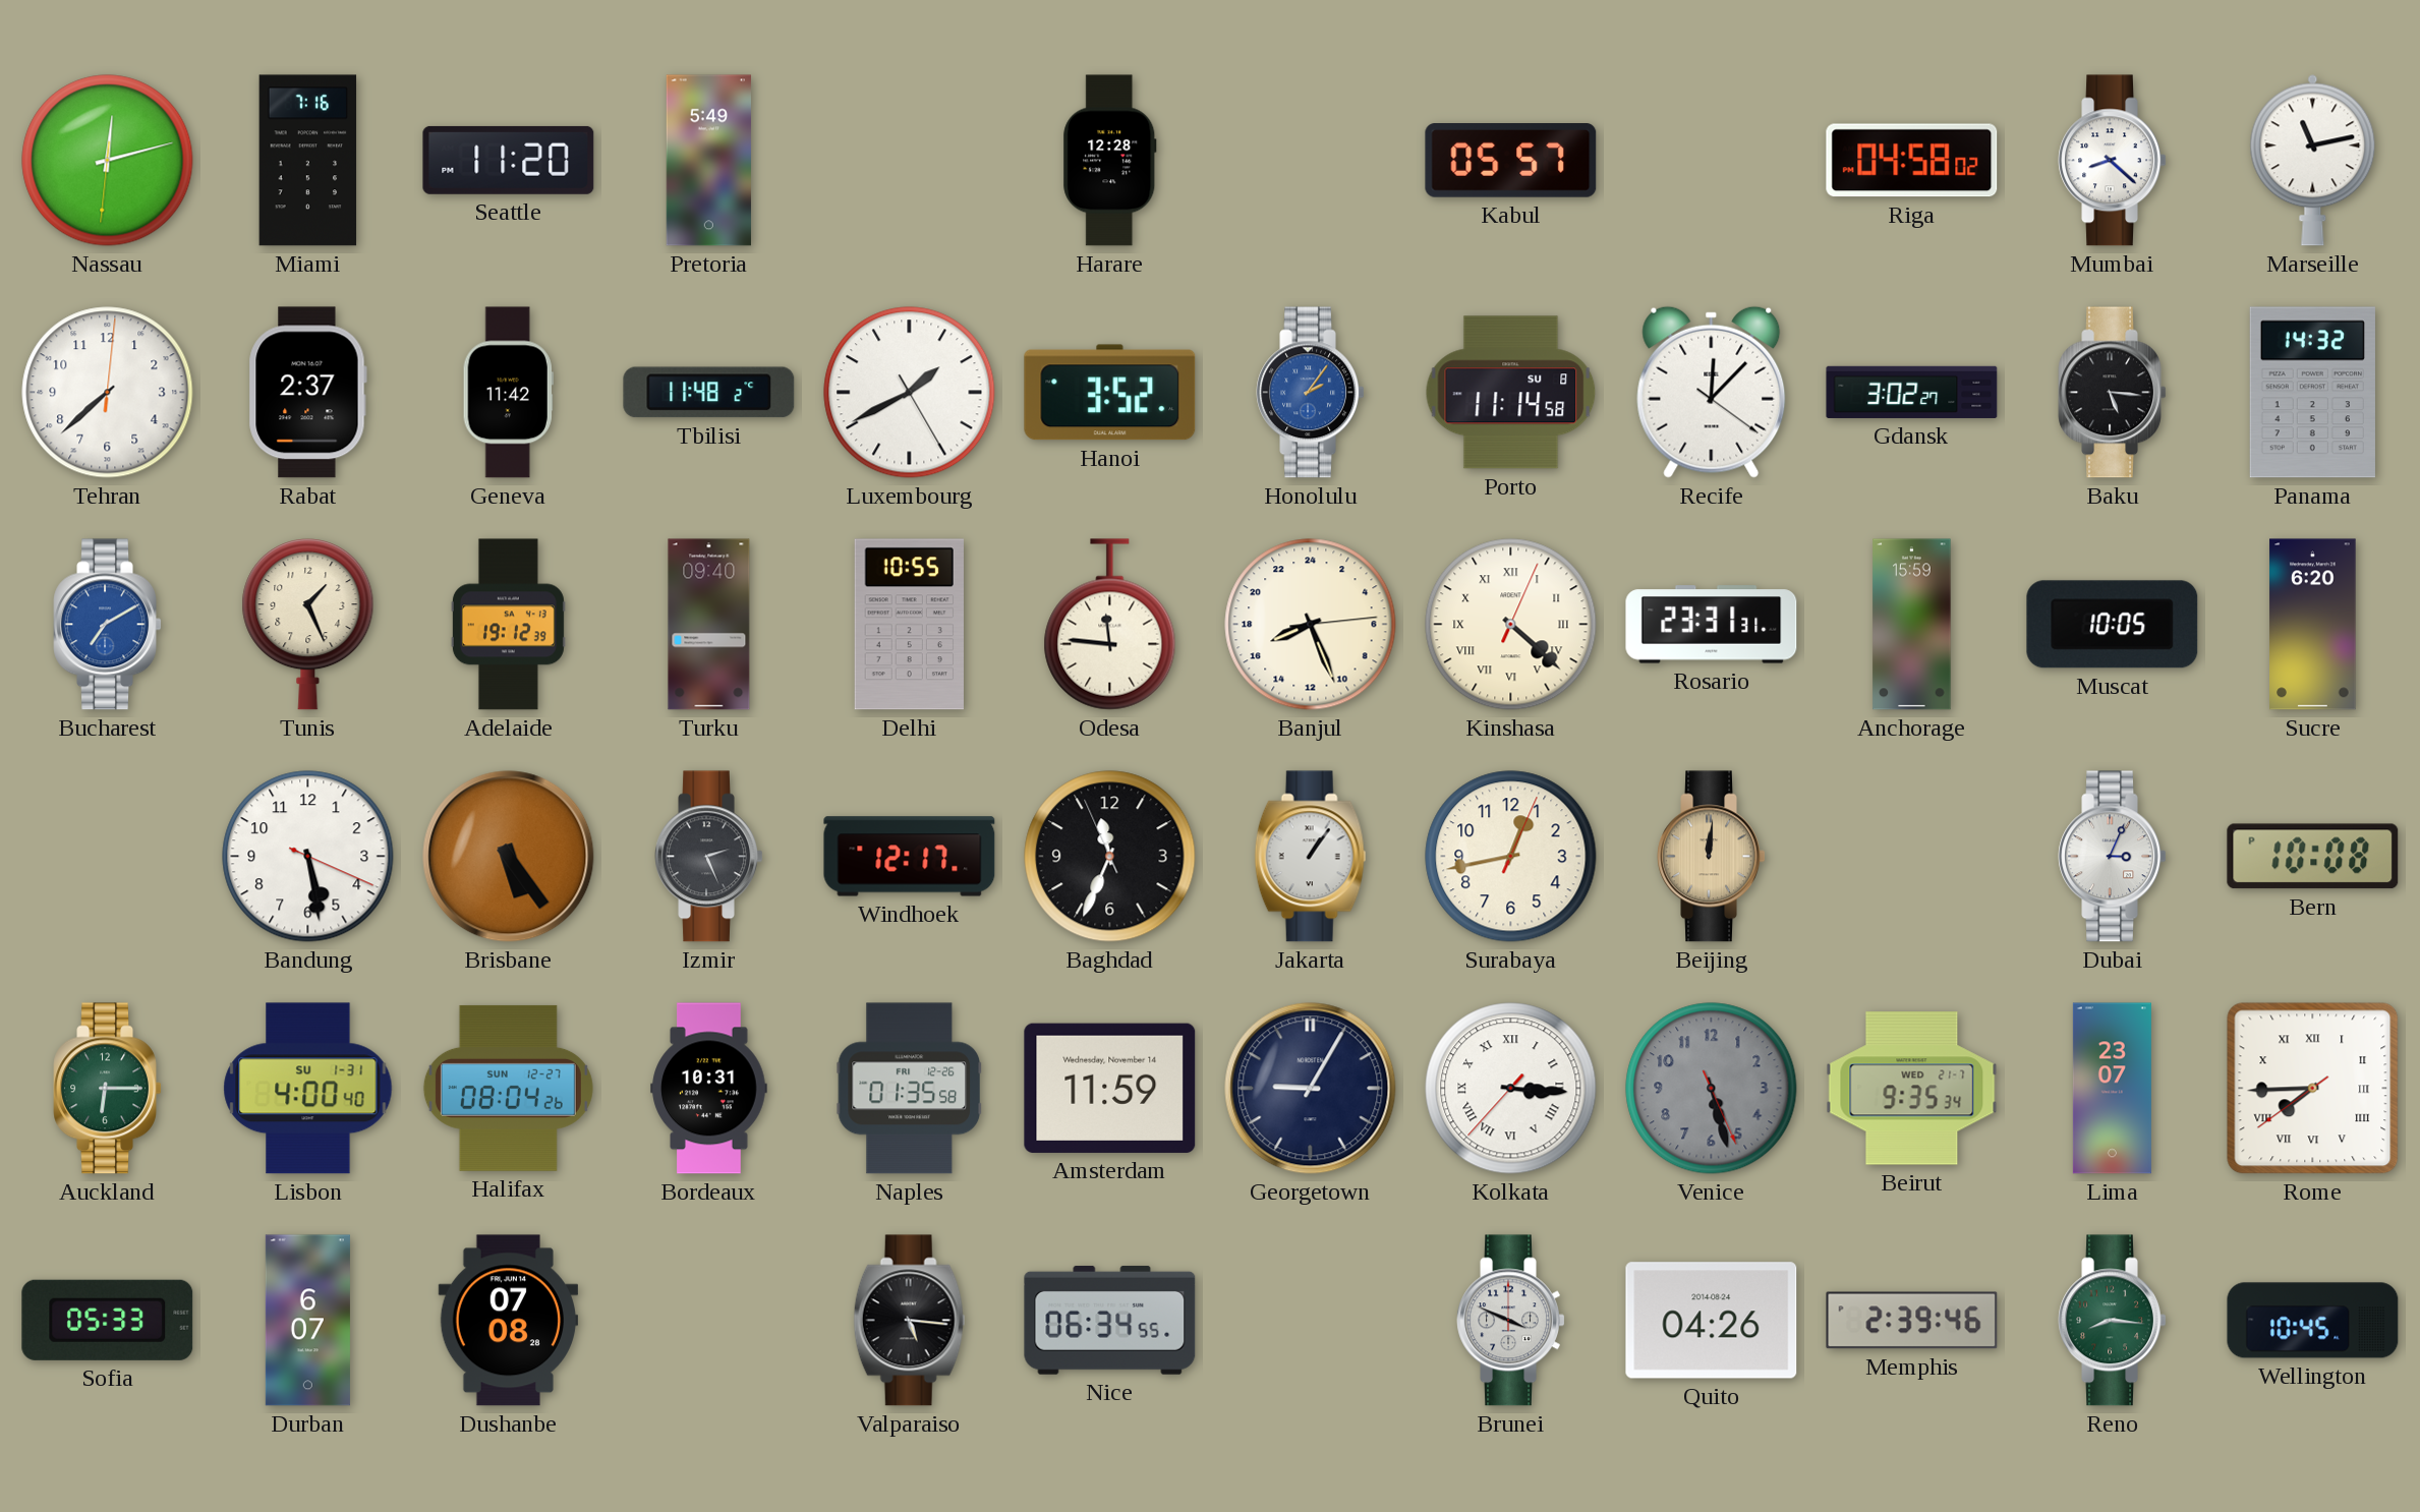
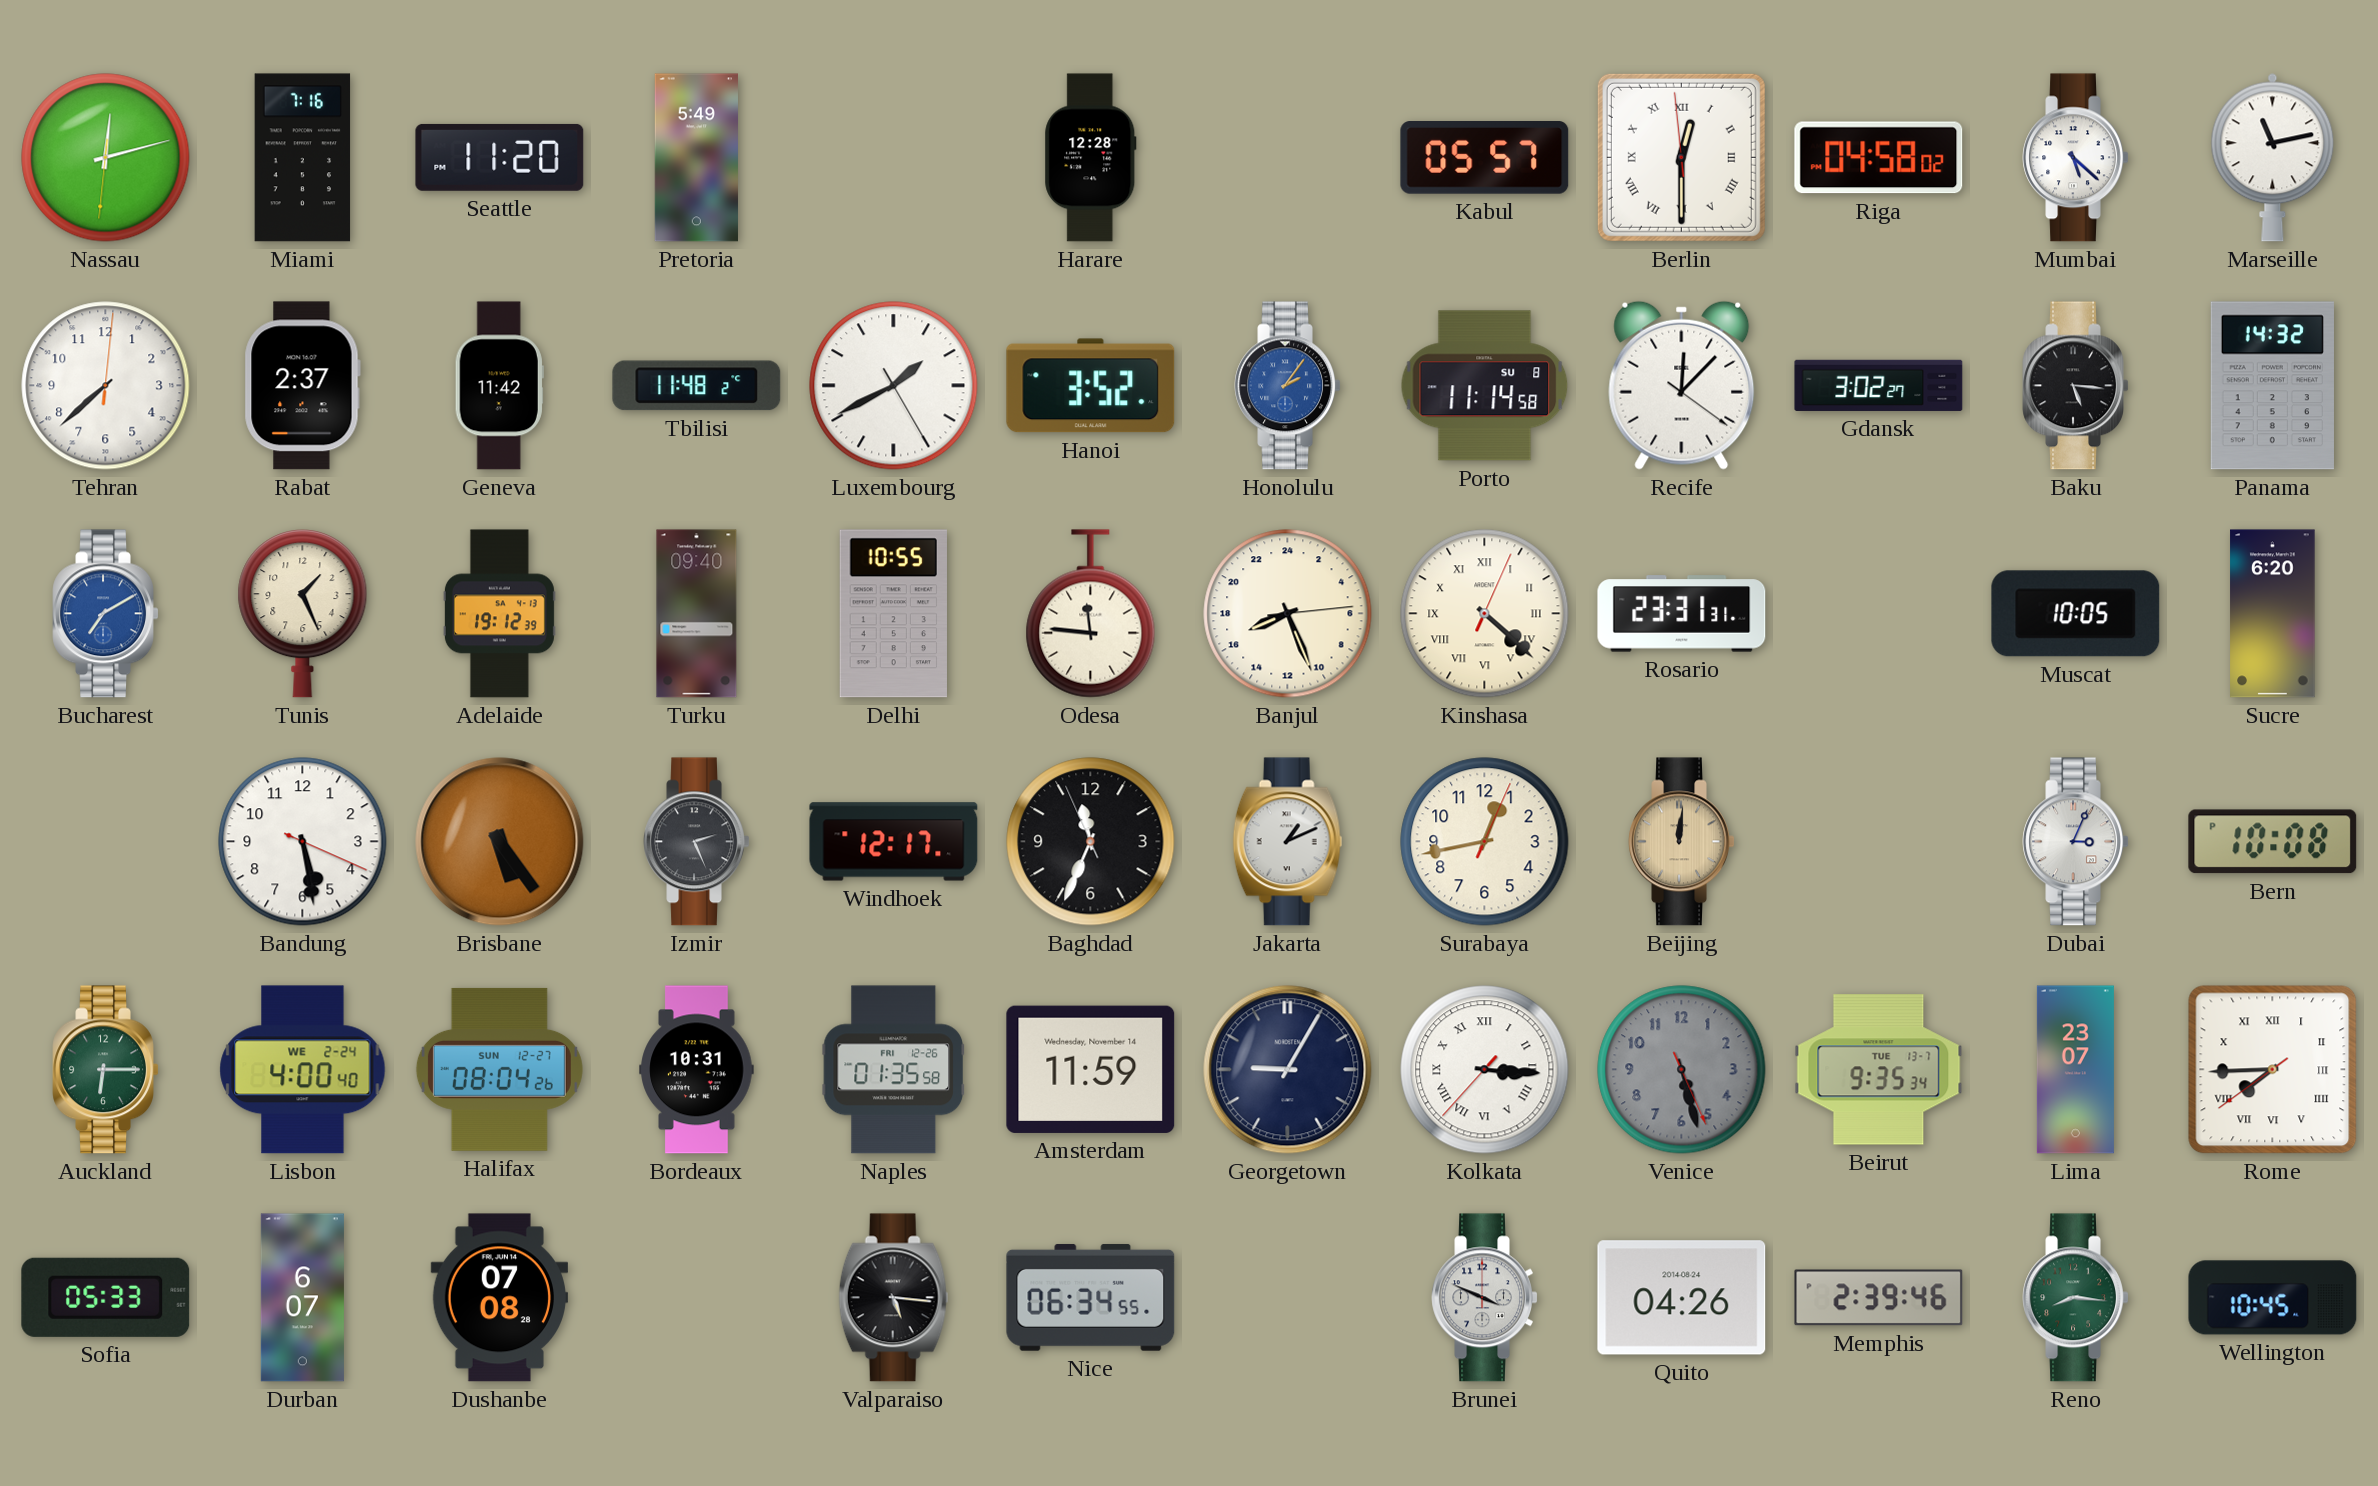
Berlin: none -> 12:29 (1681, 157)
Mumbai: 8:22 -> 5:22 (2076, 158)
Anchorage: 15:59 -> none (1912, 625)
Jakarta: 1:06 -> 1:11 (1288, 842)
Lisbon date: SU 1-31 -> WE 2-24 (303, 1070)
Beirut date: WED 21-7 -> TUE 13-7 (1879, 1070)
